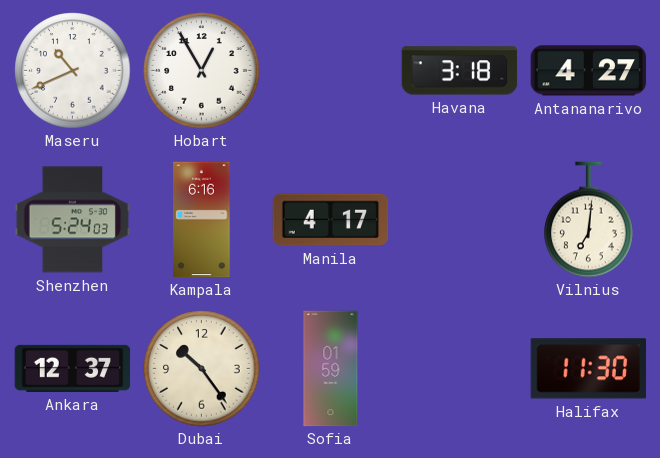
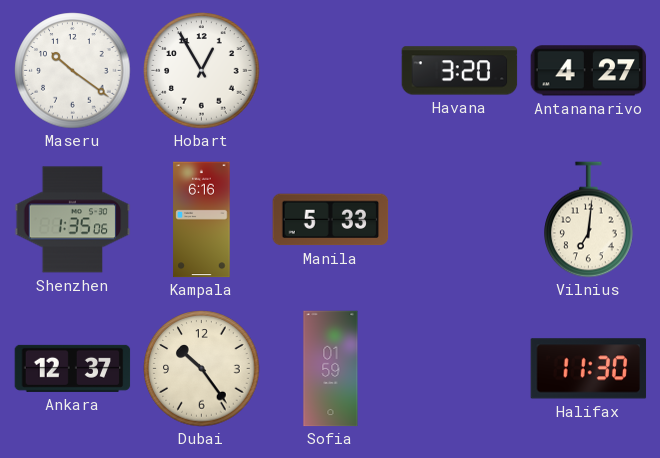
Maseru: 10:41 -> 10:21 (73, 71)
Havana: 3:18 -> 3:20 (460, 71)
Shenzhen: 5:24 -> 1:35 (73, 220)
Manila: 4:17 -> 5:33 (331, 220)
